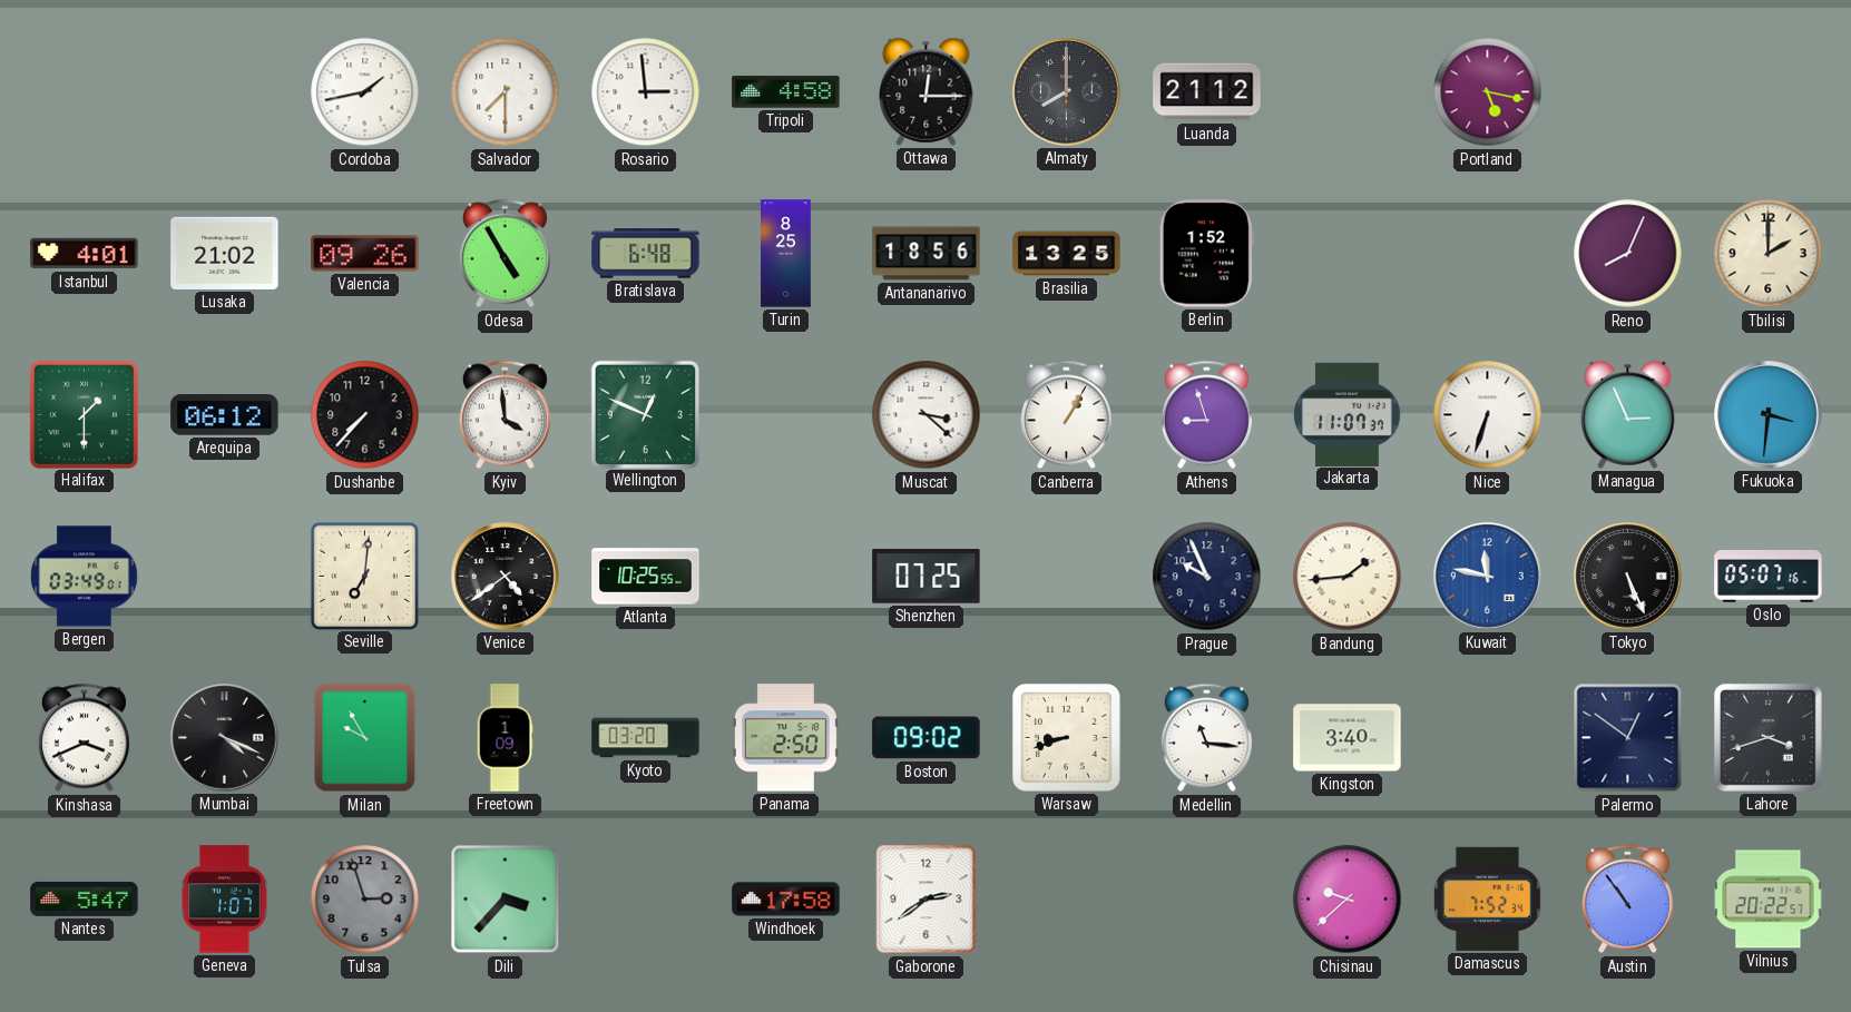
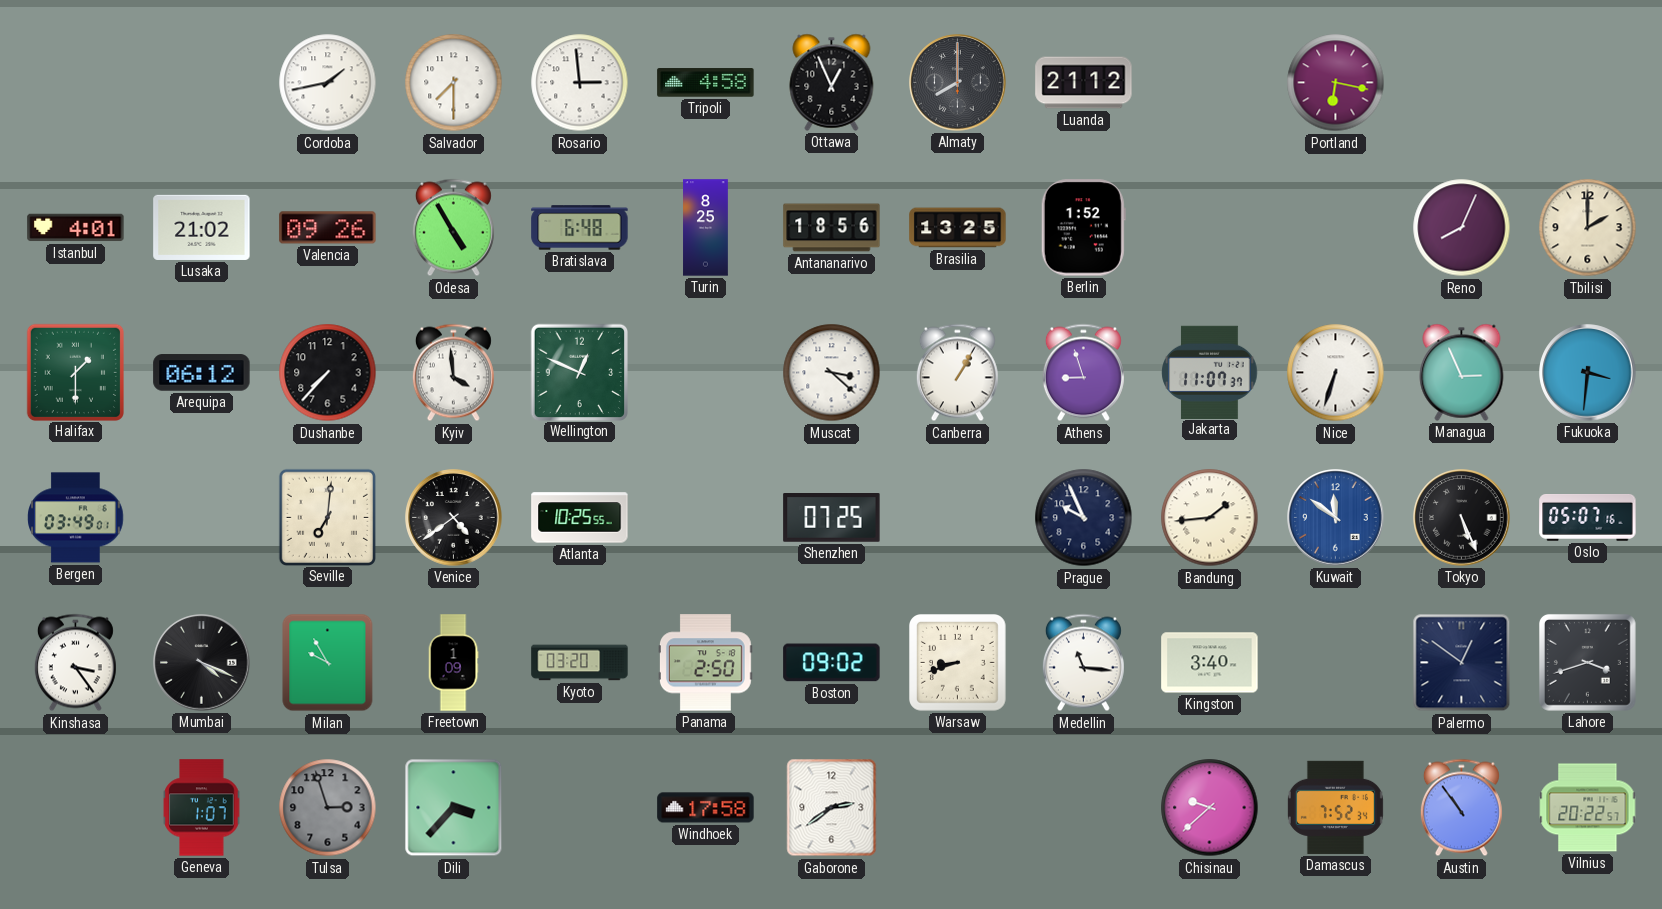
Ottawa: 12:15 -> 12:56 (832, 82)
Portland: 5:17 -> 6:17 (1336, 83)
Kuwait: 11:47 -> 11:51 (1336, 518)
Kinshasa: 3:41 -> 3:24 (75, 663)
Nantes: 5:47 -> none (85, 898)
